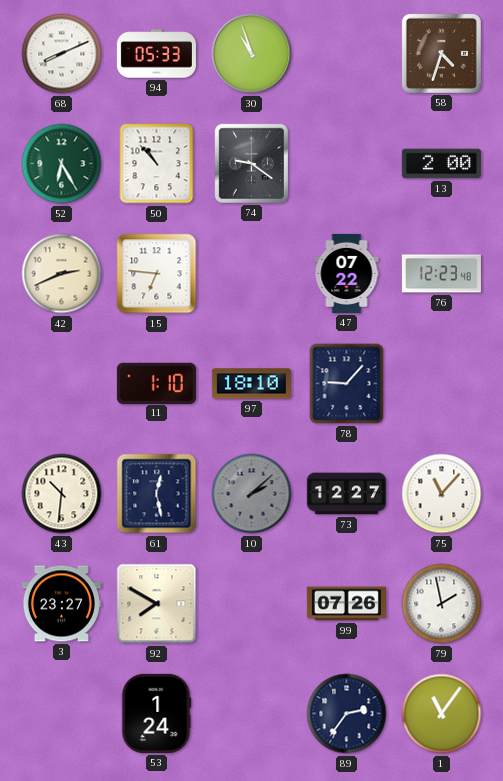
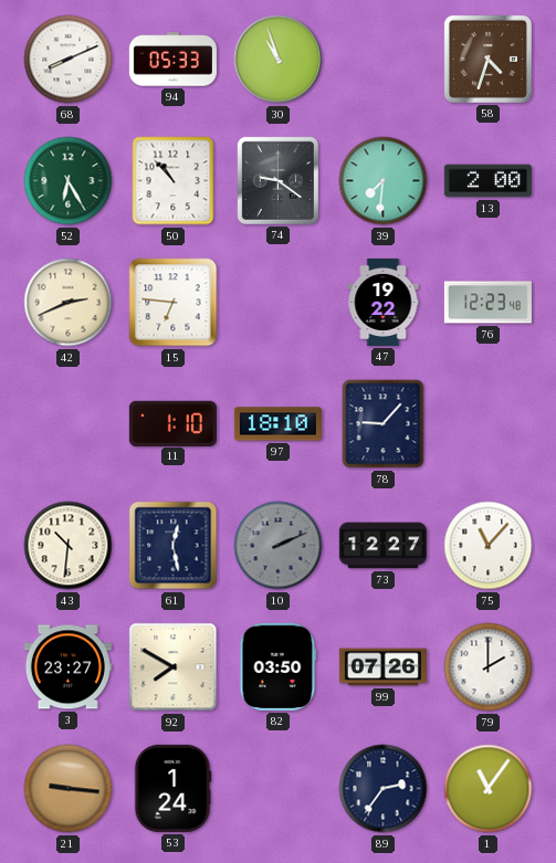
39: none -> 7:31 (384, 181)
47: 07:22 -> 19:22 (384, 302)
10: 2:08 -> 2:11 (279, 546)
82: none -> 03:50 (279, 666)
79: 1:58 -> 2:00 (489, 667)
21: none -> 9:16 (69, 789)
